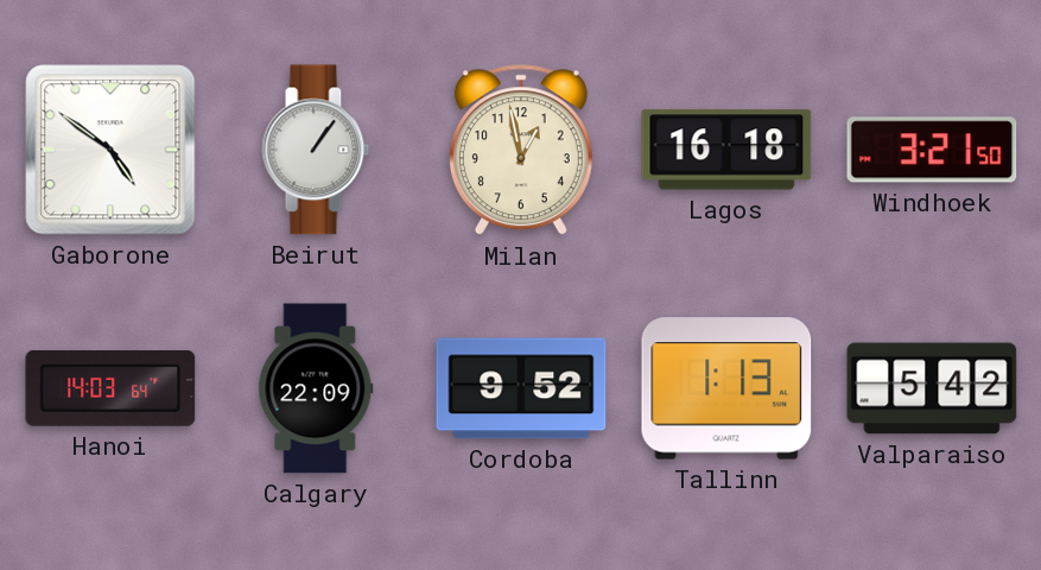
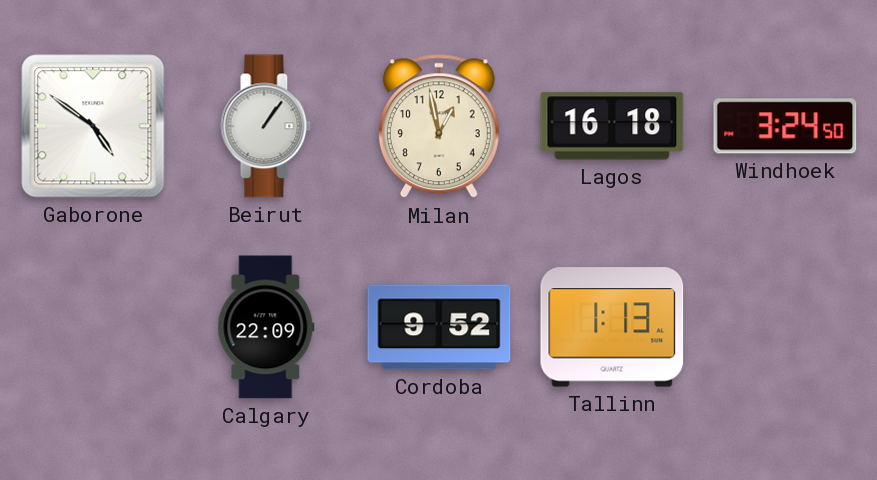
Windhoek: 3:21 -> 3:24 (785, 126)
Hanoi: 14:03 -> none (110, 388)
Valparaiso: 5:42 -> none (932, 388)
